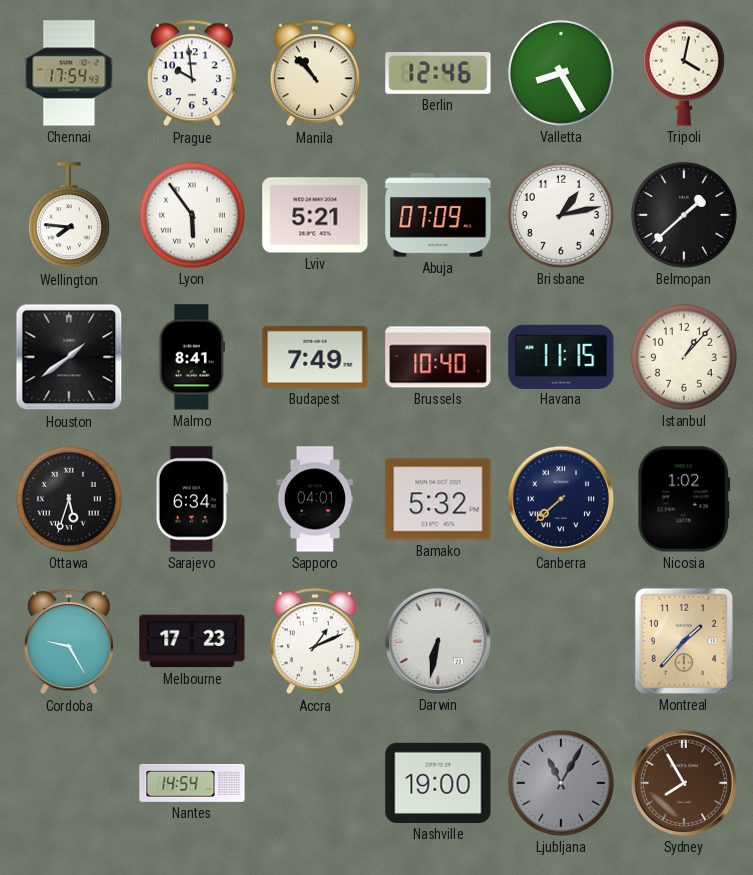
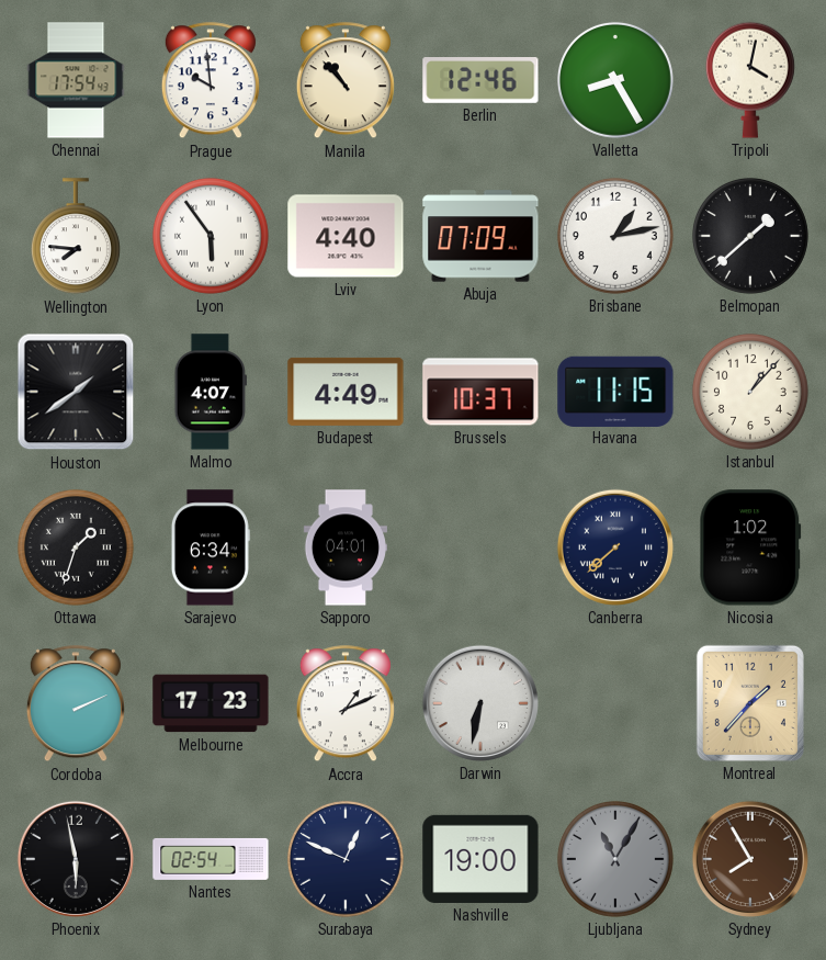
Lviv: 5:21 -> 4:40 (346, 236)
Malmo: 8:41 -> 4:07 (211, 392)
Budapest: 7:49 -> 4:49 (346, 392)
Brussels: 10:40 -> 10:37 (480, 392)
Ottawa: 5:33 -> 1:33 (76, 547)
Bamako: 5:32 -> none (438, 499)
Cordoba: 9:25 -> 2:11 (76, 704)
Phoenix: none -> 5:58 (76, 859)
Nantes: 14:54 -> 02:54 (211, 859)
Surabaya: none -> 12:49 (346, 859)
